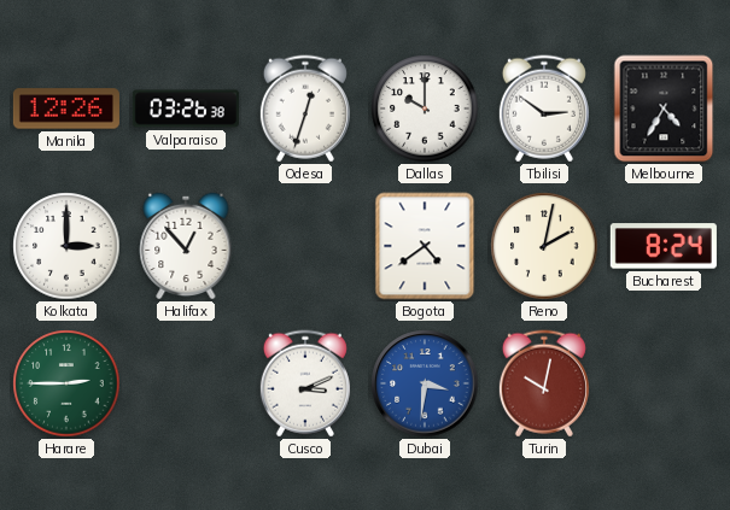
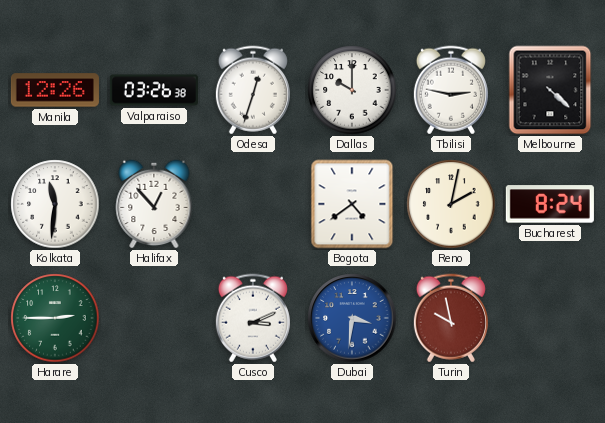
Tbilisi: 2:51 -> 2:47 (451, 90)
Melbourne: 4:35 -> 4:22 (550, 90)
Kolkata: 3:00 -> 11:31 (55, 204)
Turin: 10:02 -> 9:58 (451, 318)
